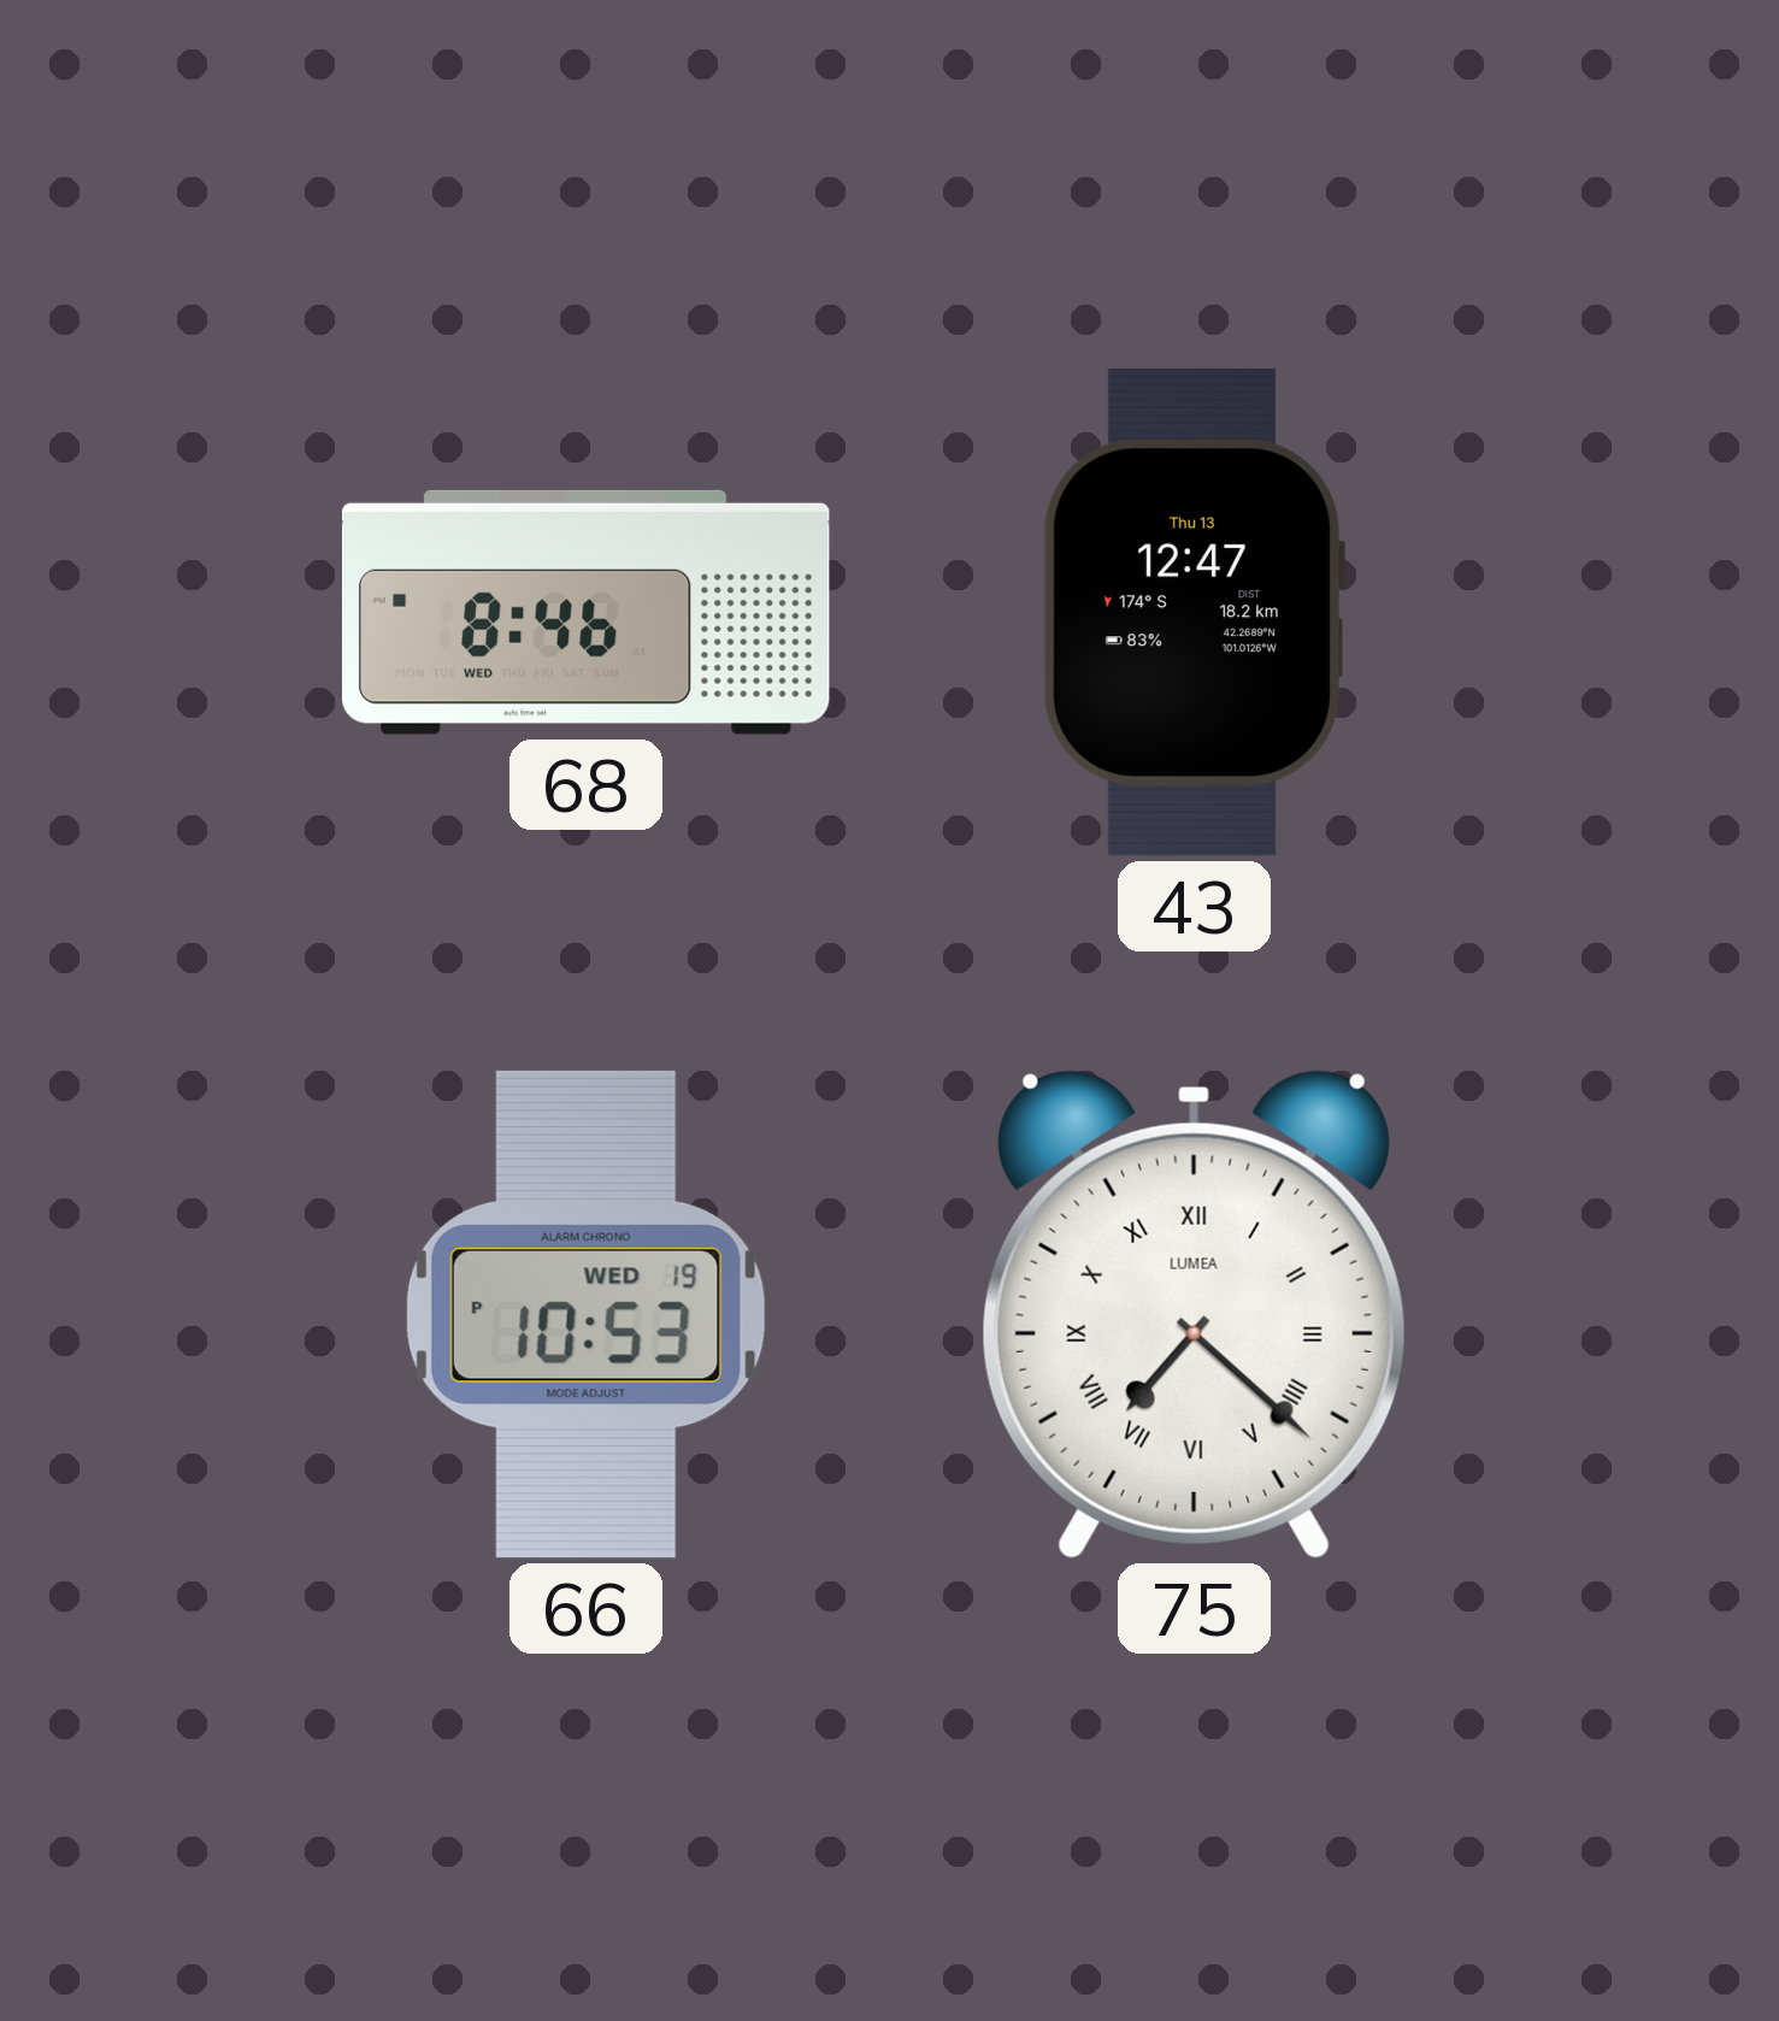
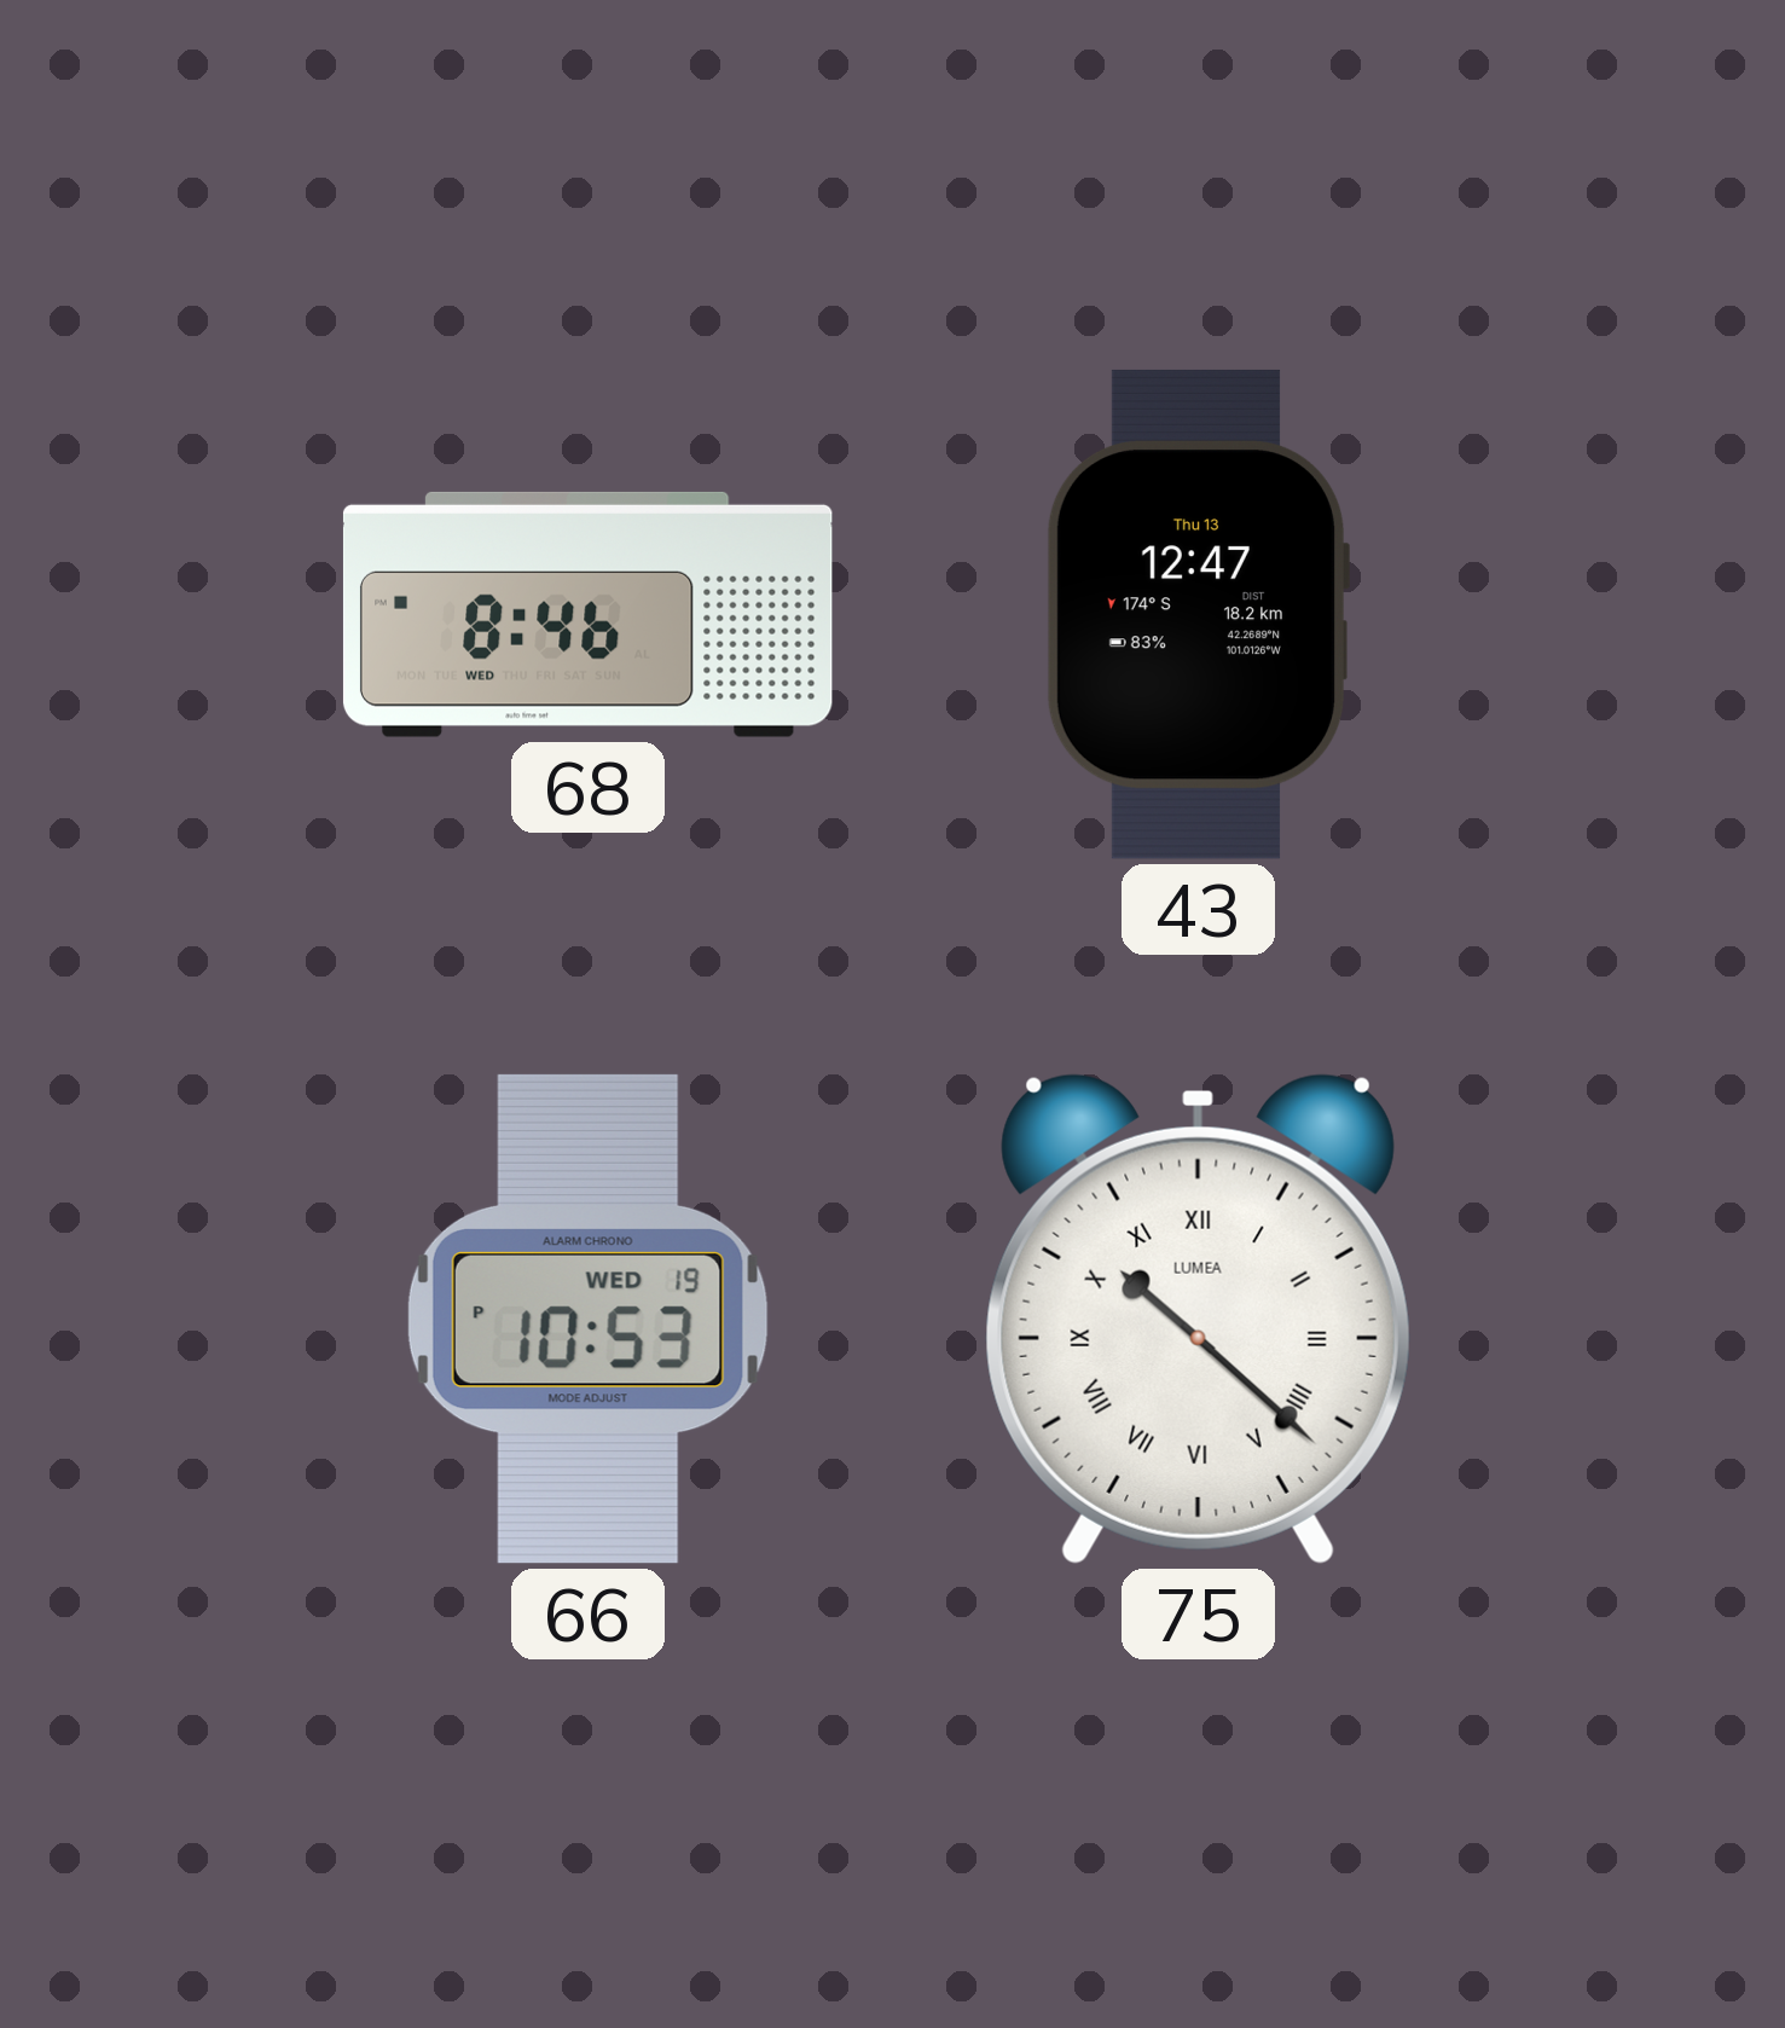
75: 7:22 -> 10:22 (1198, 1319)
